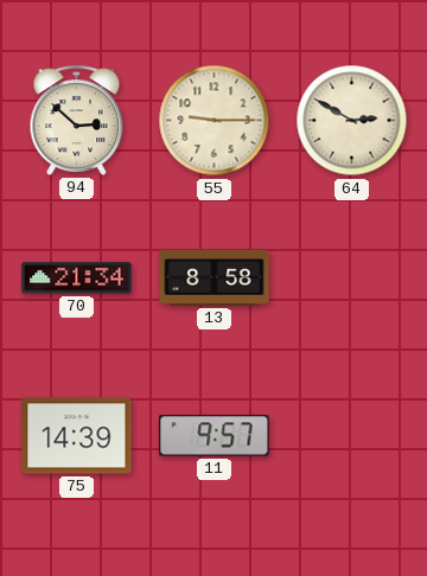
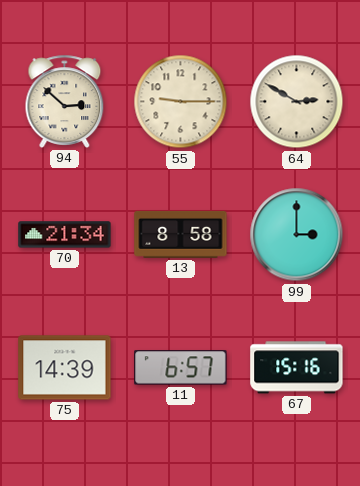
99: none -> 3:00 (297, 235)
11: 9:57 -> 6:57 (181, 368)
67: none -> 15:16 (297, 368)
